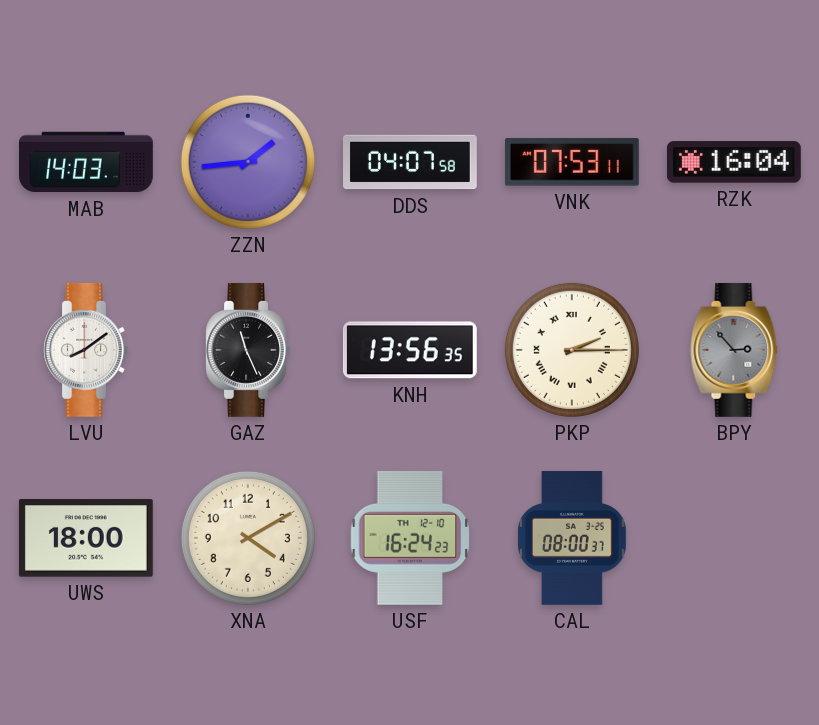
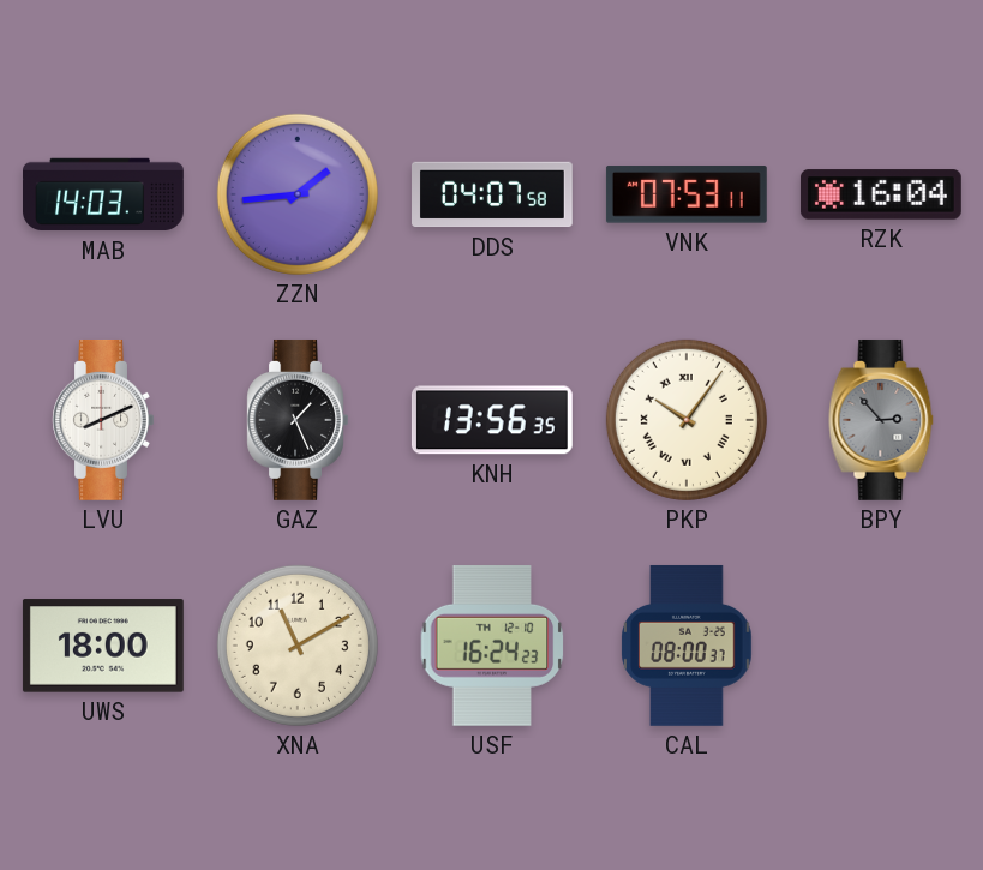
LVU: 8:09 -> 8:11 (103, 420)
GAZ: 11:26 -> 1:26 (298, 420)
PKP: 2:15 -> 10:06 (687, 420)
XNA: 4:10 -> 11:10 (298, 646)
